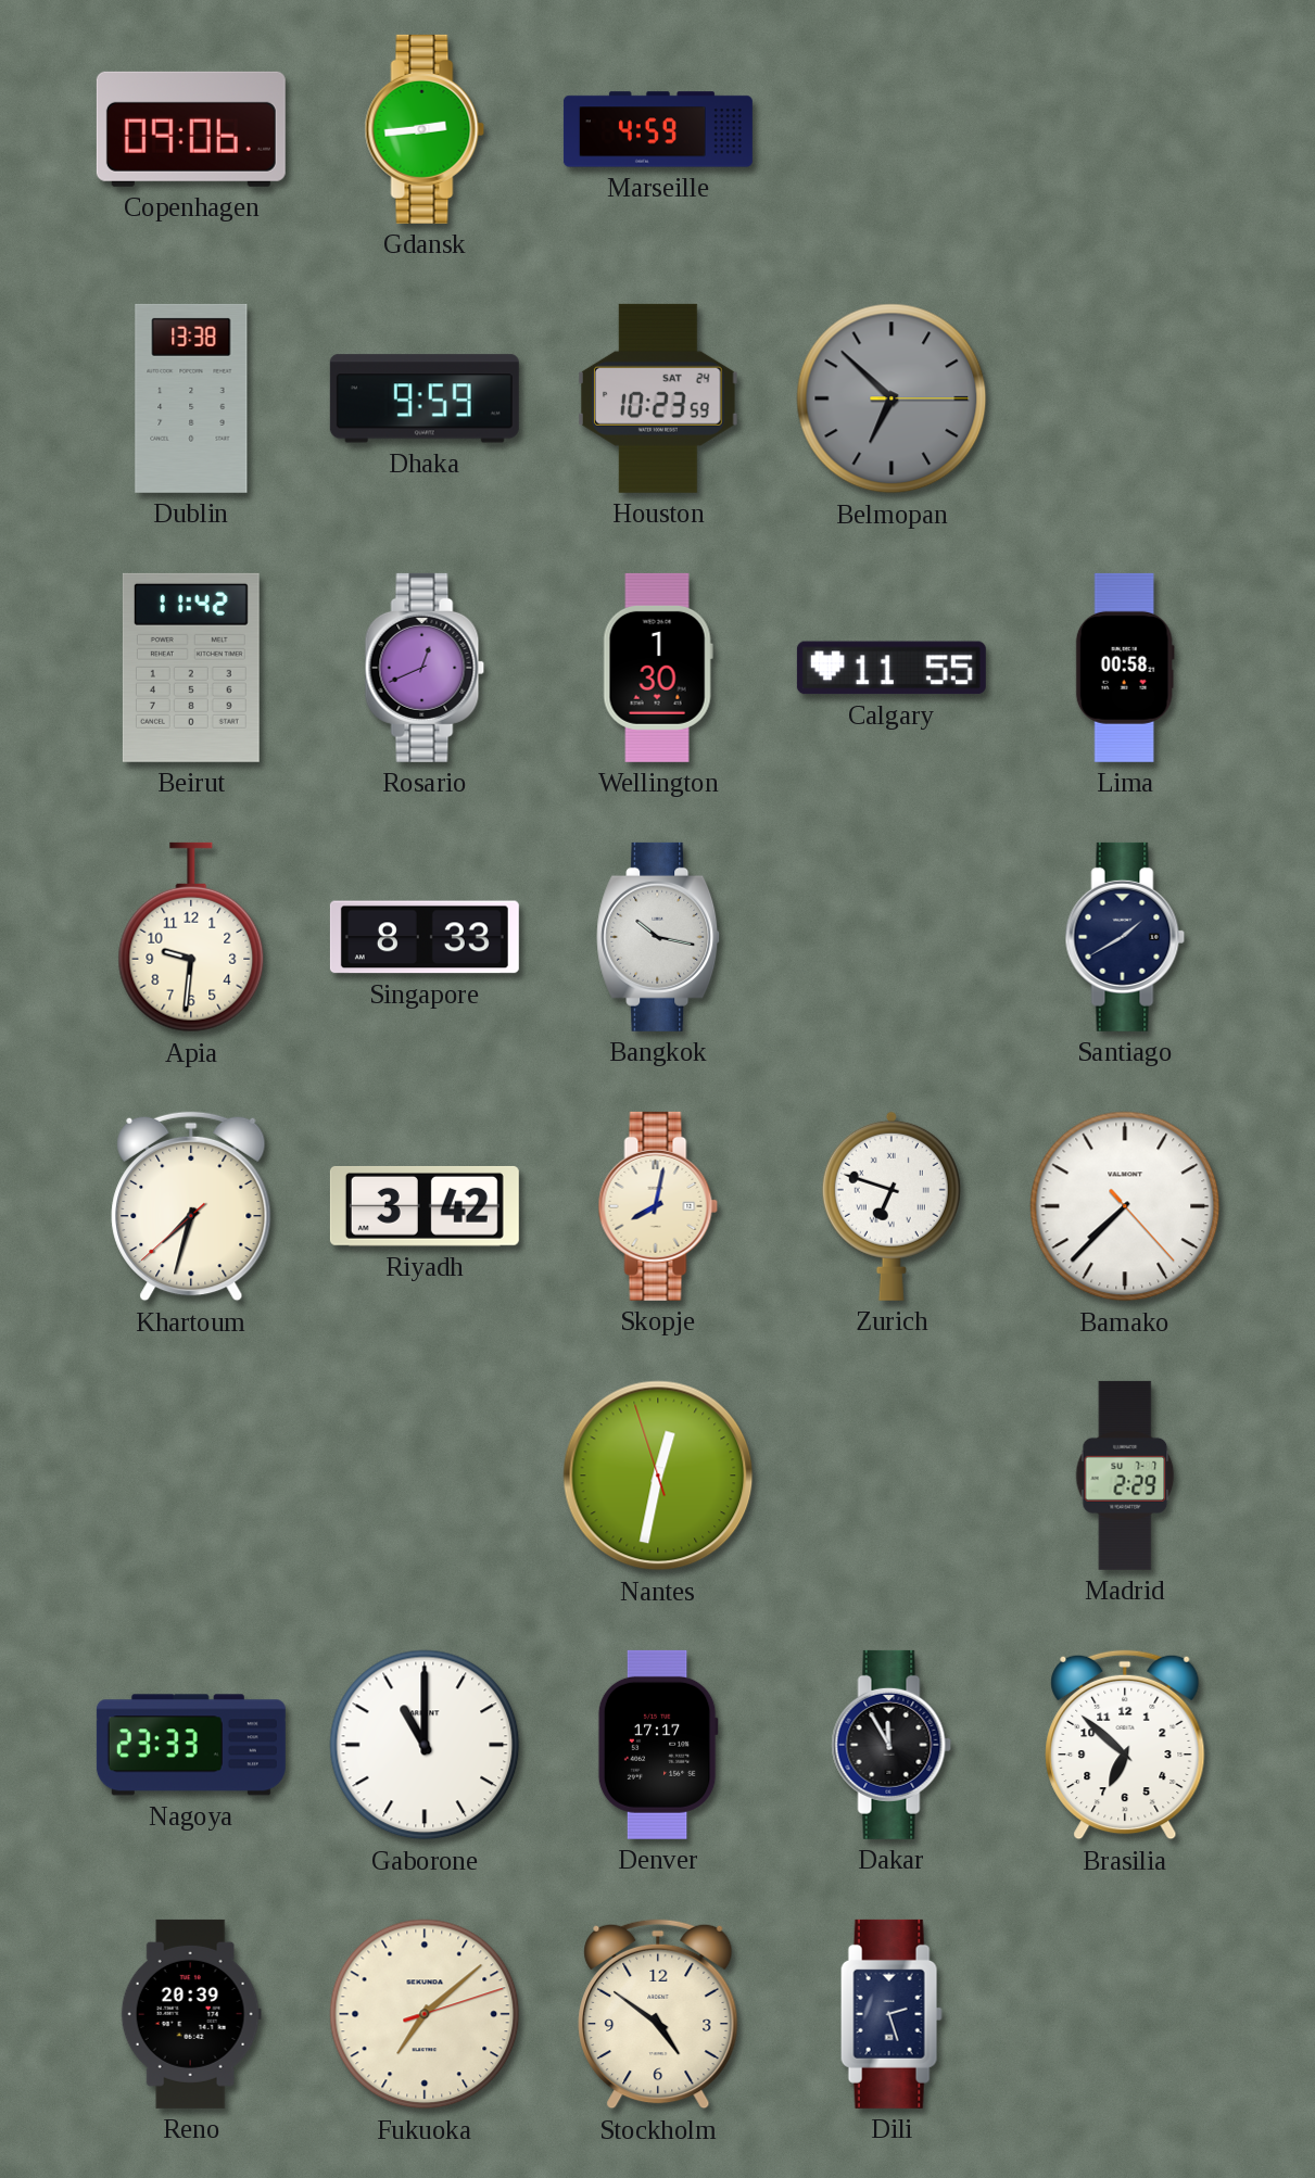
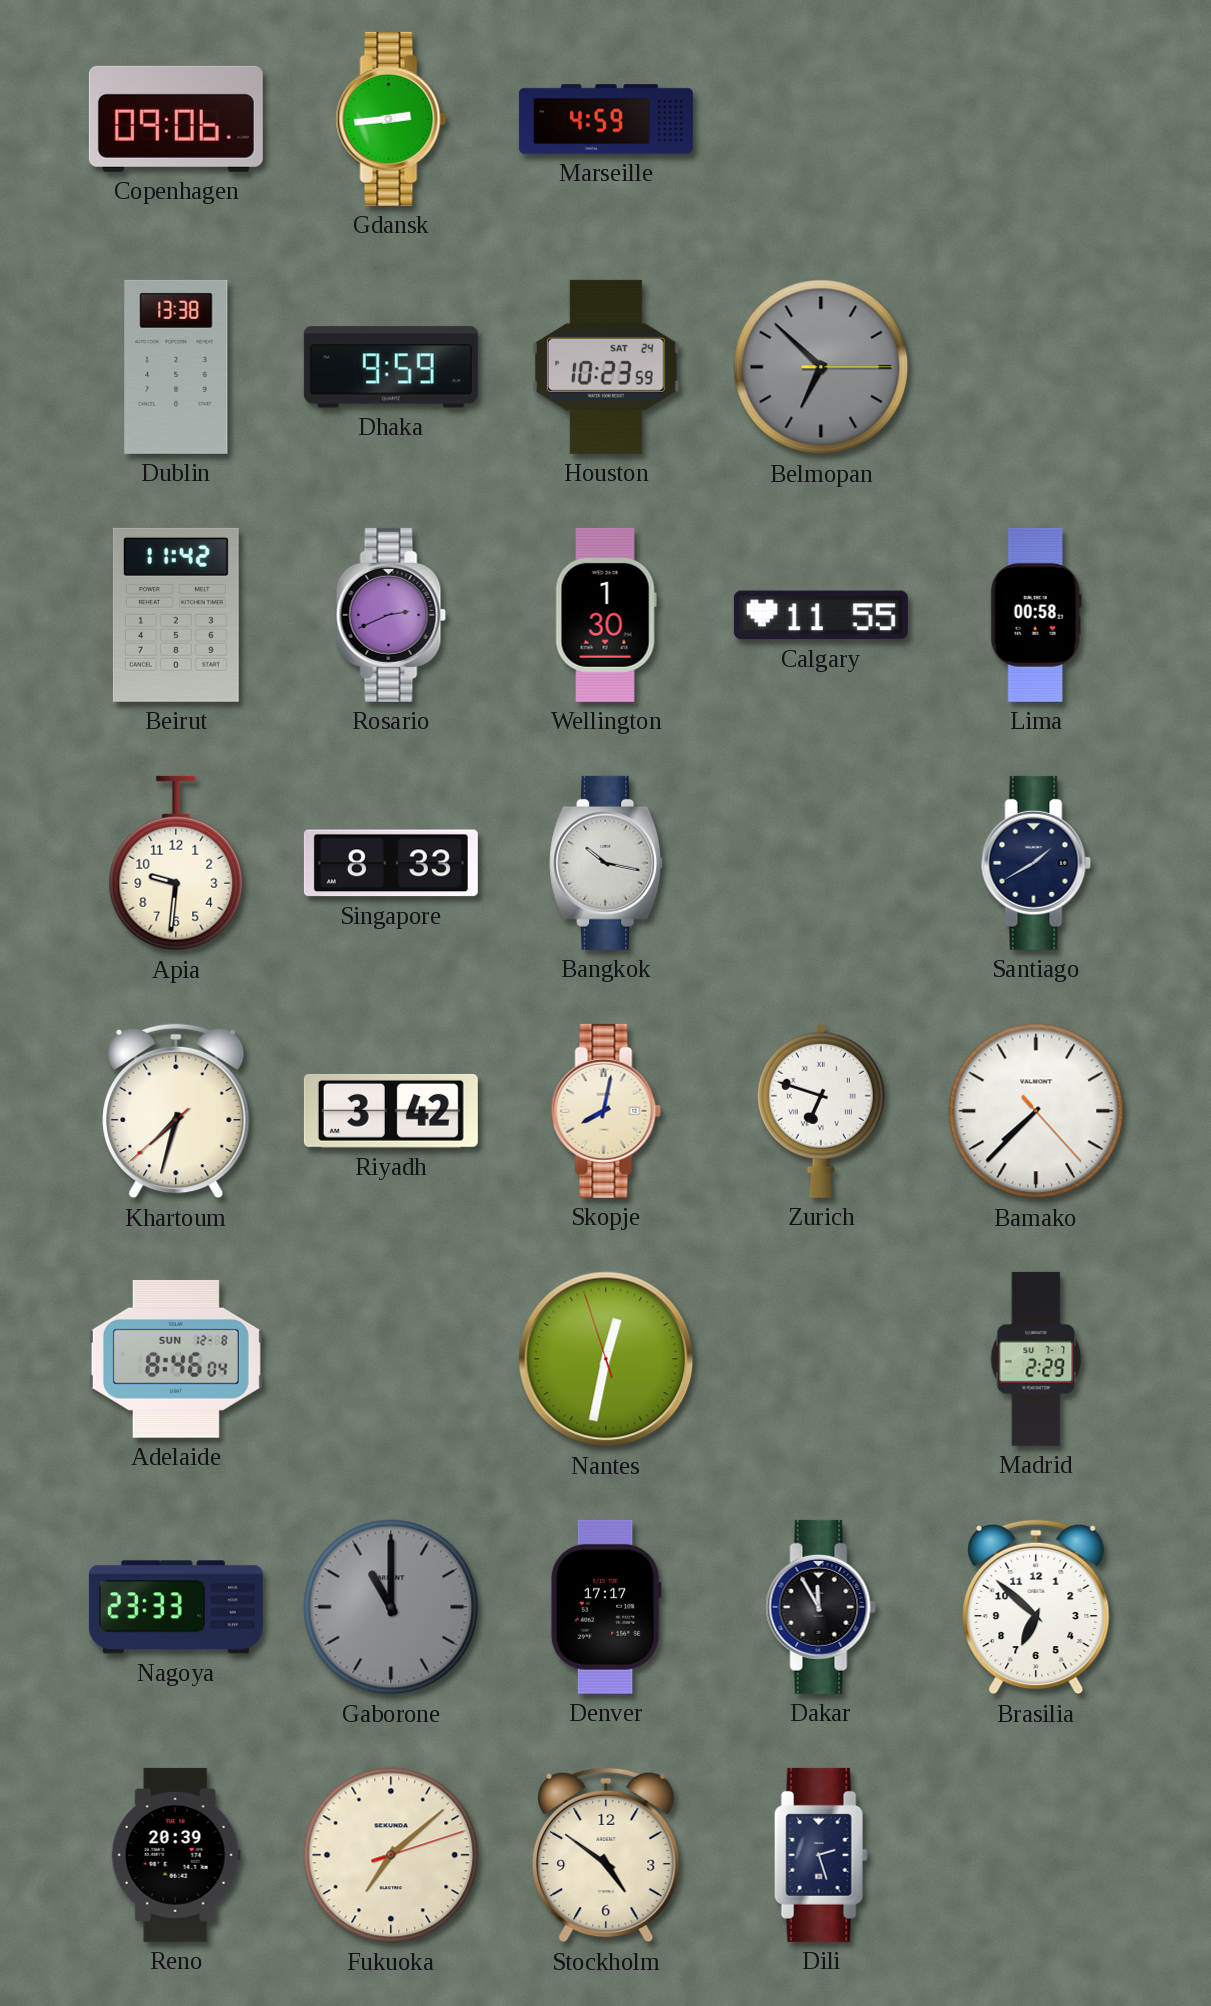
Rosario: 12:41 -> 2:41 (391, 615)
Adelaide: none -> 8:46 (176, 1359)
Gaborone dial: white -> grey (391, 1607)
